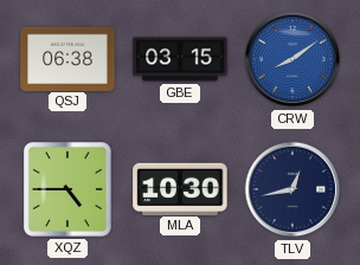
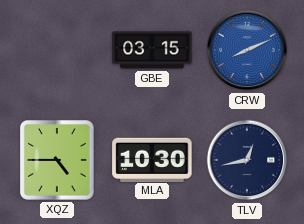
QSJ: 06:38 -> none (67, 58)
CRW: 8:09 -> 8:11 (247, 50)
